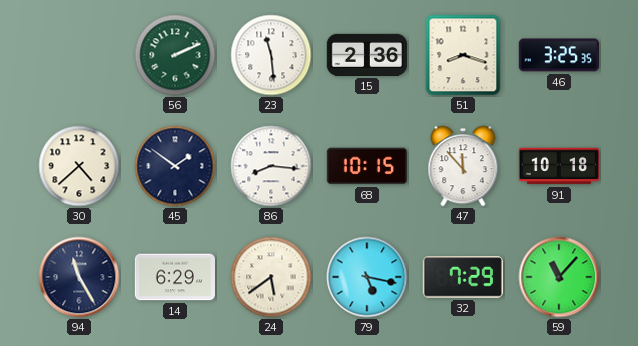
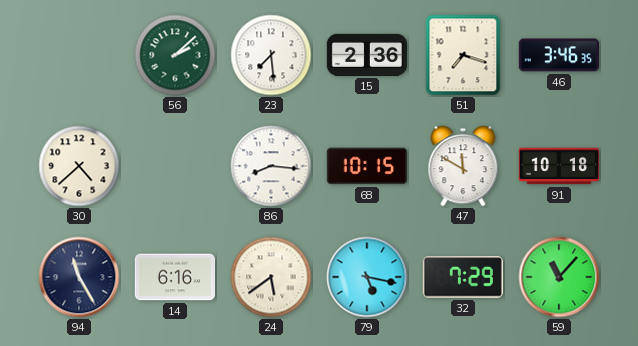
56: 2:11 -> 2:08 (175, 55)
23: 11:29 -> 7:29 (271, 55)
51: 8:18 -> 7:18 (463, 55)
46: 3:25 -> 3:46 (558, 55)
45: 1:51 -> none (175, 166)
47: 11:53 -> 11:50 (463, 166)
14: 6:29 -> 6:16 (174, 277)
